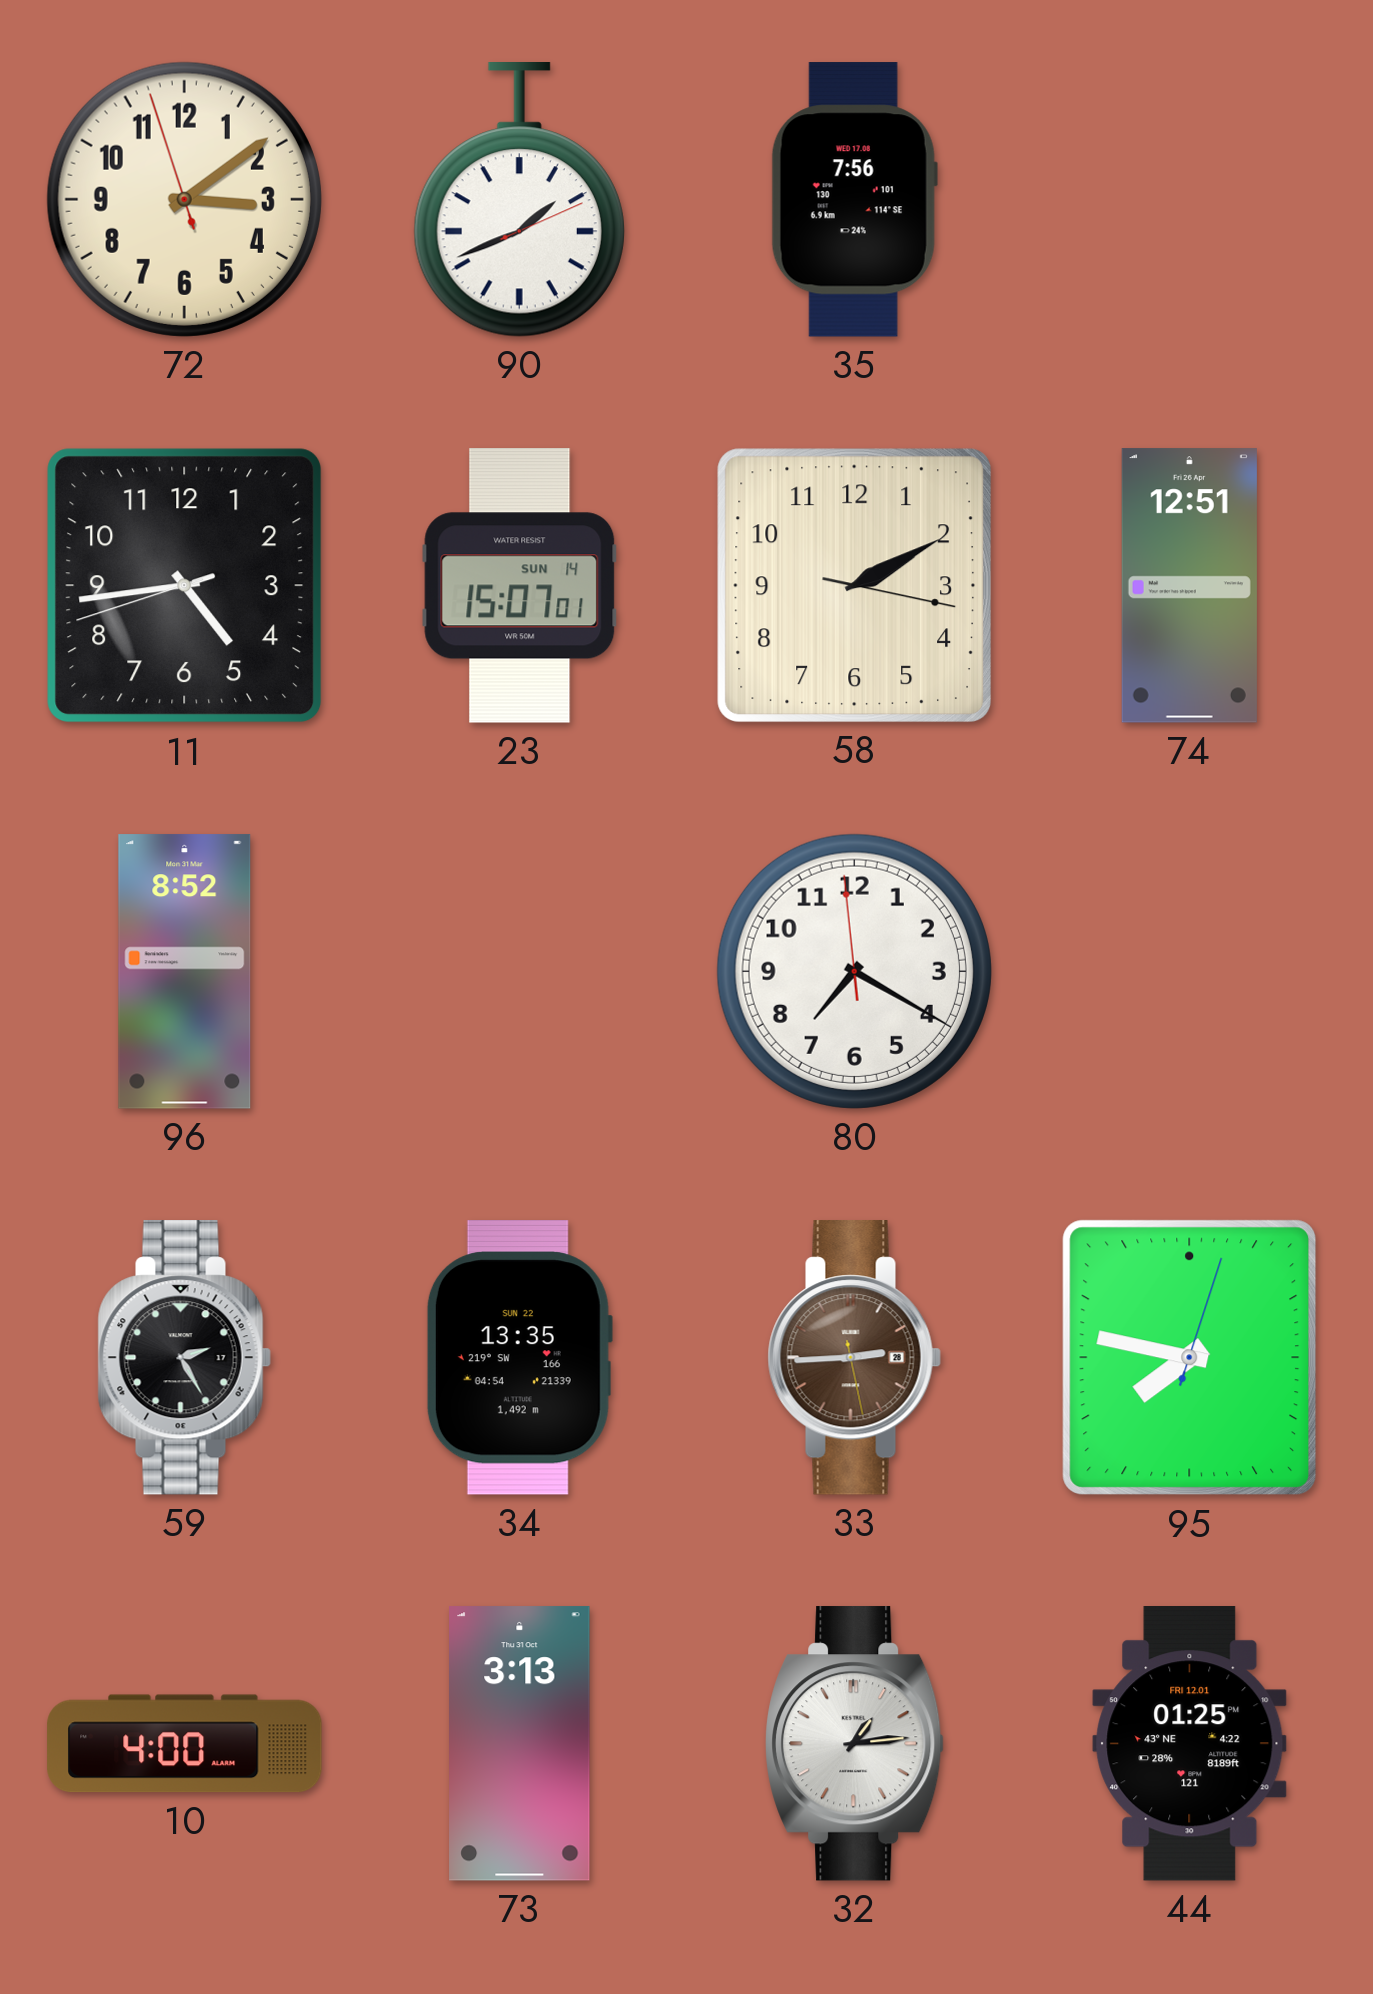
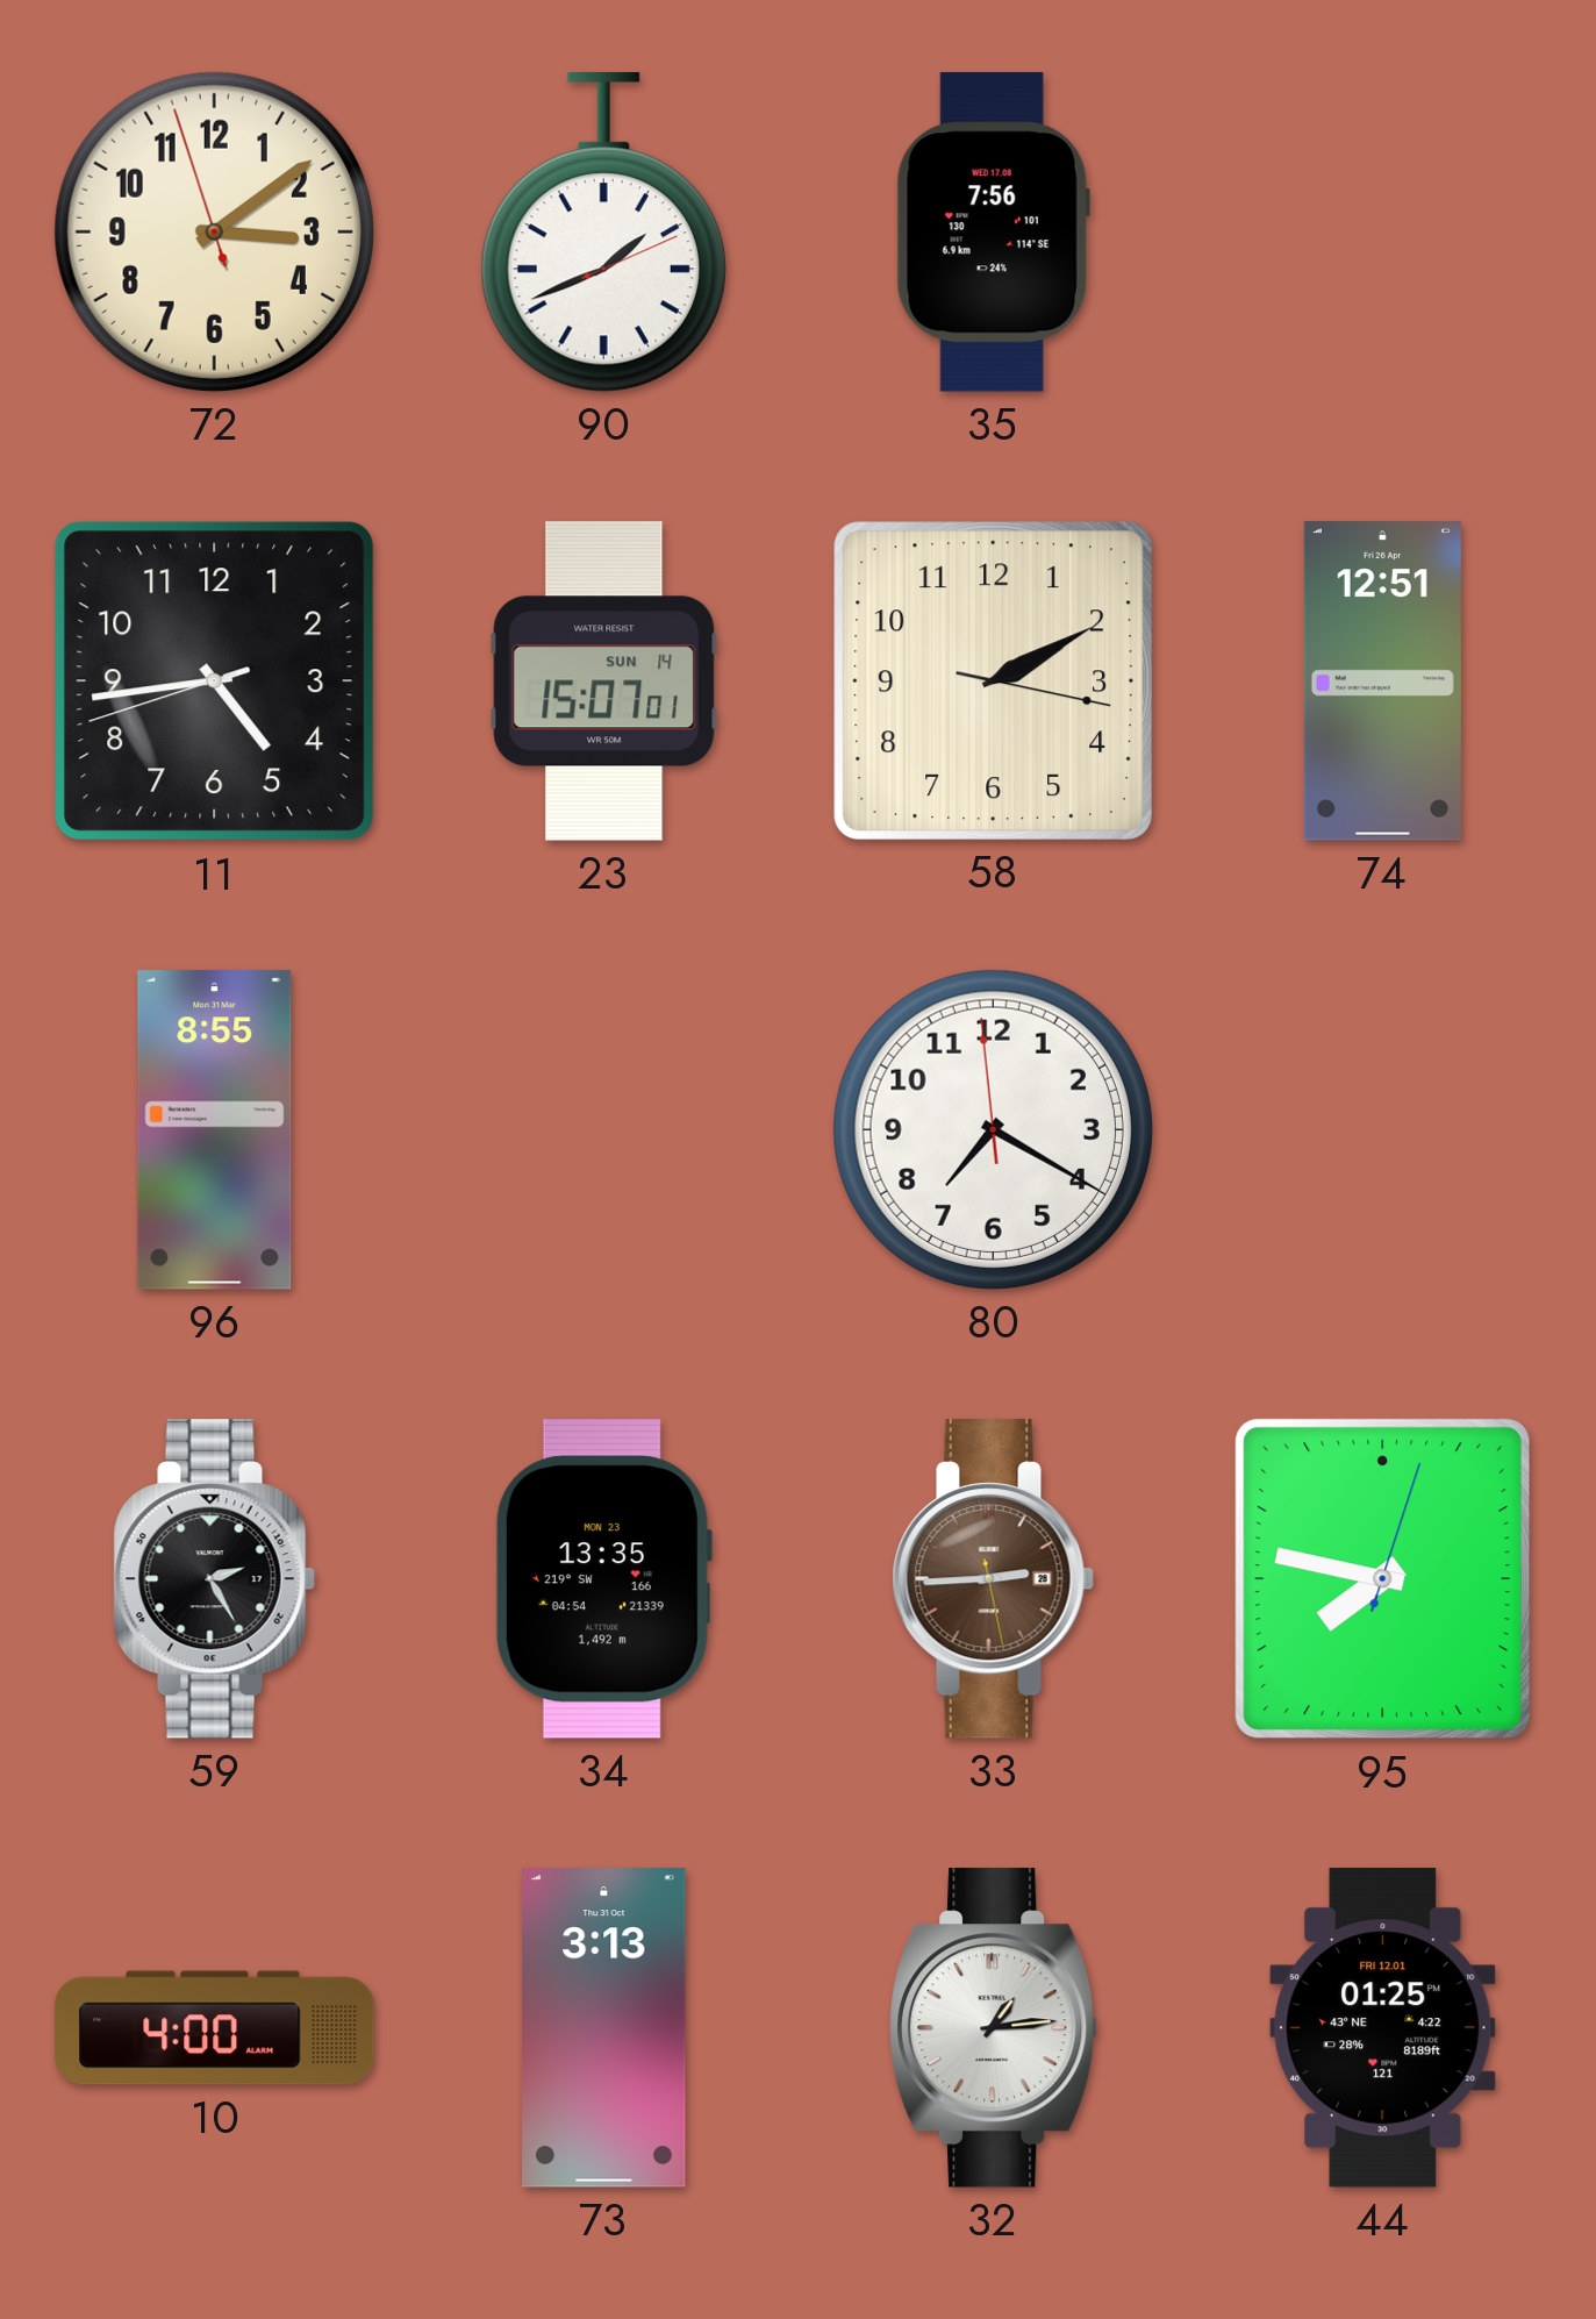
96: 8:52 -> 8:55 (215, 1130)
34 date: SUN 22 -> MON 23 (603, 1579)
